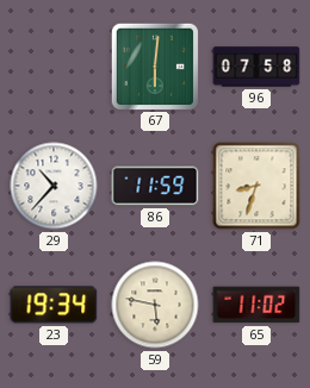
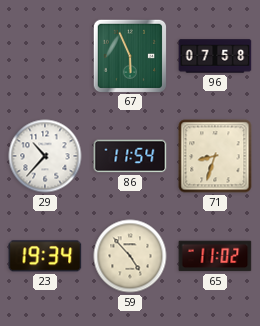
67: 6:01 -> 5:56 (129, 55)
86: 11:59 -> 11:54 (130, 156)
59: 5:47 -> 4:53 (130, 256)
